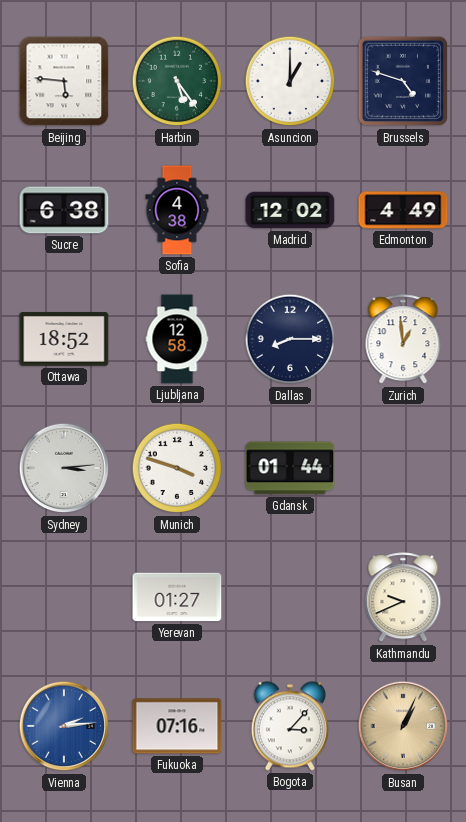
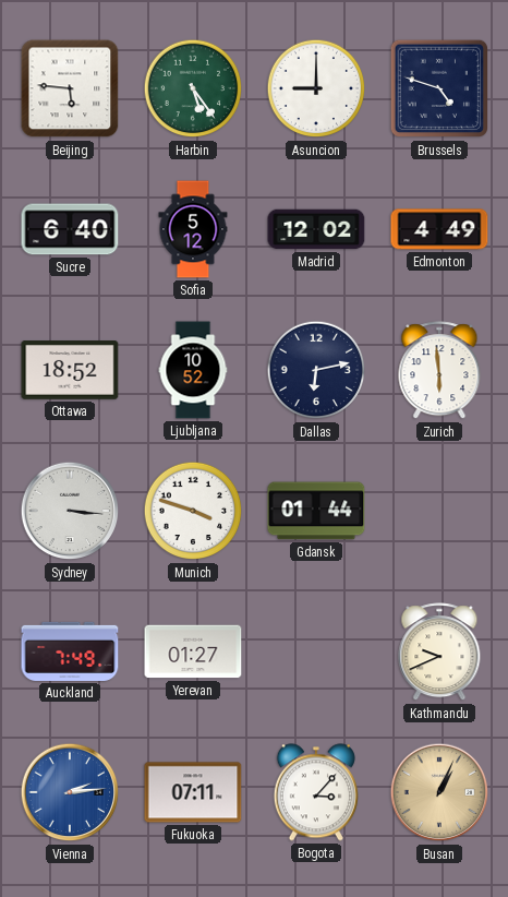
Asuncion: 1:00 -> 9:00 (316, 88)
Sucre: 6:38 -> 6:40 (70, 229)
Sofia: 4:38 -> 5:12 (193, 229)
Ljubljana: 12:58 -> 10:52 (193, 370)
Dallas: 8:15 -> 6:13 (316, 370)
Zurich: 12:59 -> 5:59 (439, 371)
Sydney: 3:14 -> 3:16 (70, 511)
Auckland: none -> 7:49 (70, 651)
Fukuoka: 07:16 -> 07:11 (193, 792)
